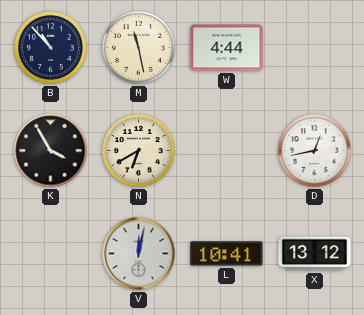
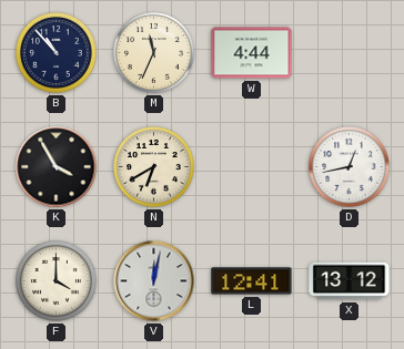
M: 11:28 -> 11:34 (154, 53)
F: none -> 4:00 (57, 281)
L: 10:41 -> 12:41 (252, 281)
